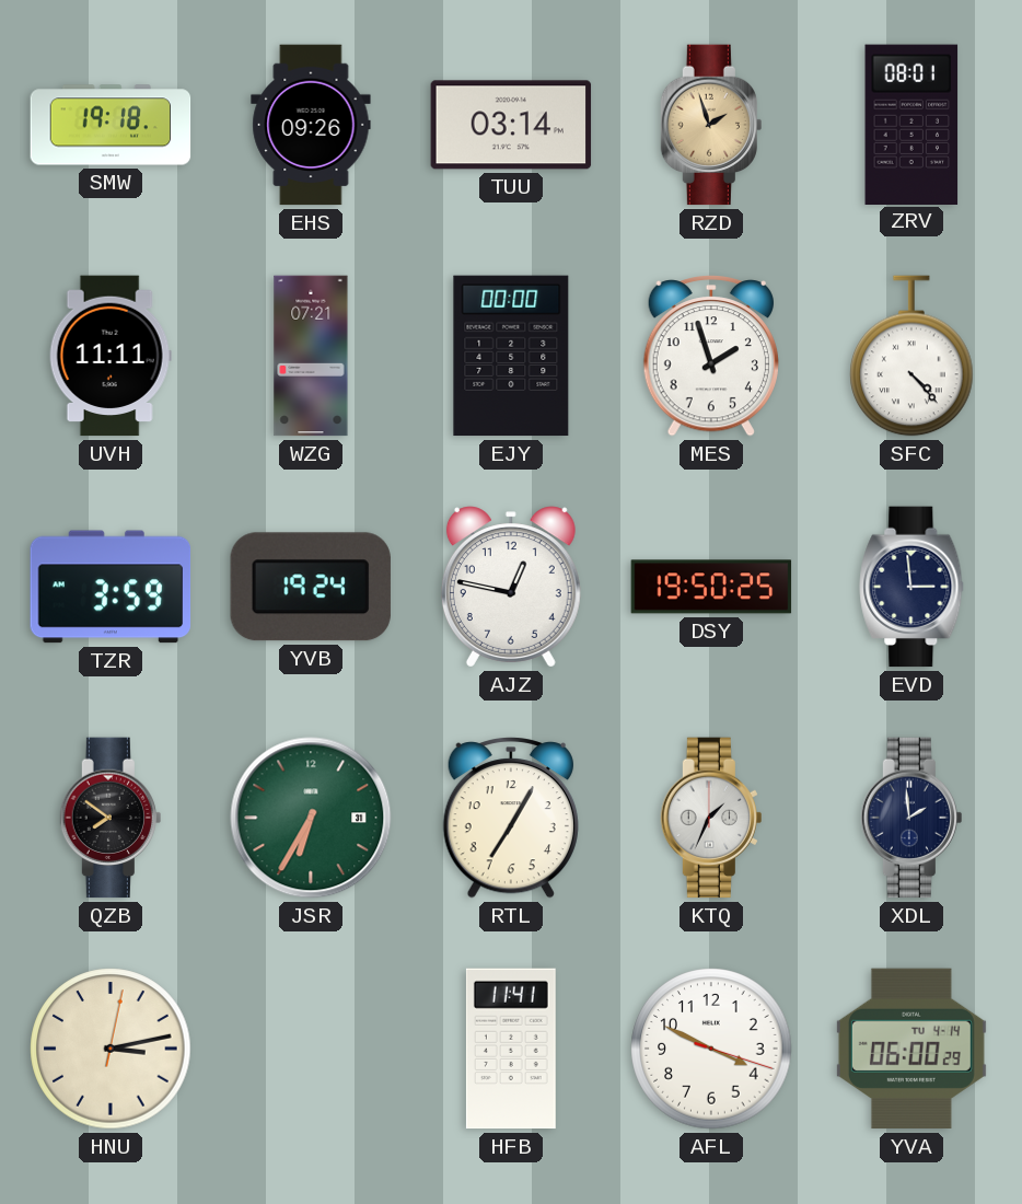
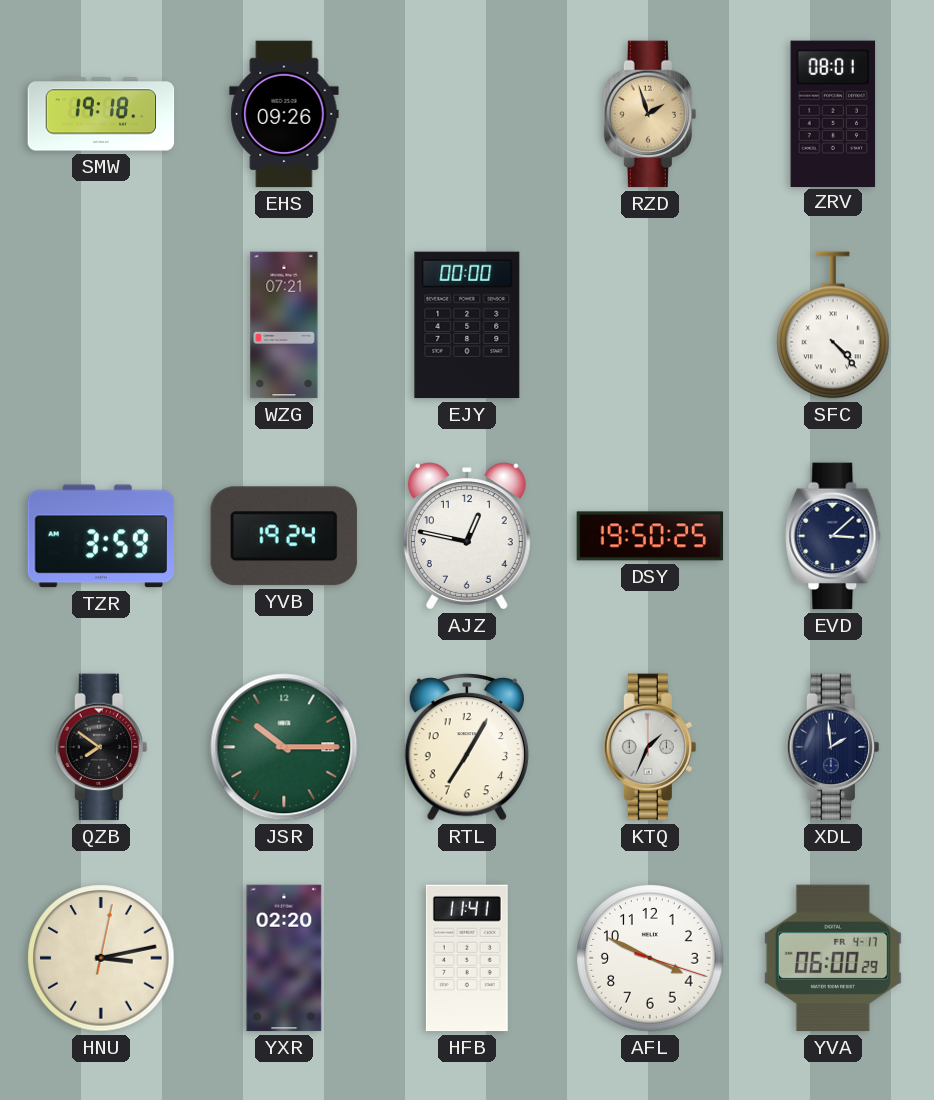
TUU: 03:14 -> none (511, 125)
UVH: 11:11 -> none (111, 356)
MES: 1:57 -> none (711, 357)
EVD: 2:59 -> 3:08 (833, 536)
JSR: 6:35 -> 10:15 (284, 747)
YXR: none -> 02:20 (284, 958)
YVA date: TU 4-14 -> FR 4-17 (833, 958)
